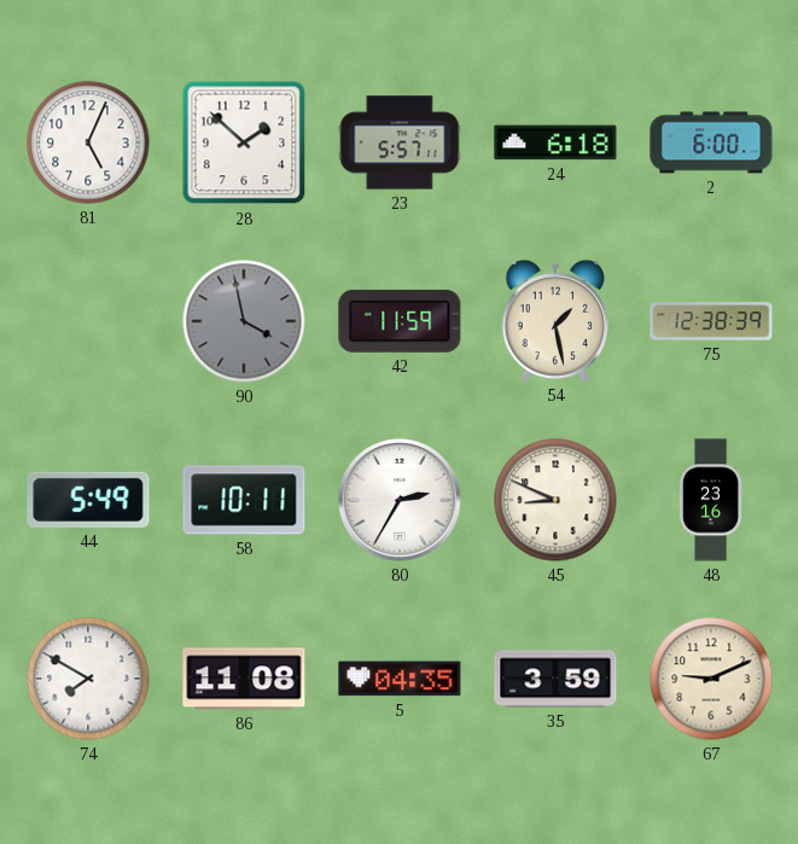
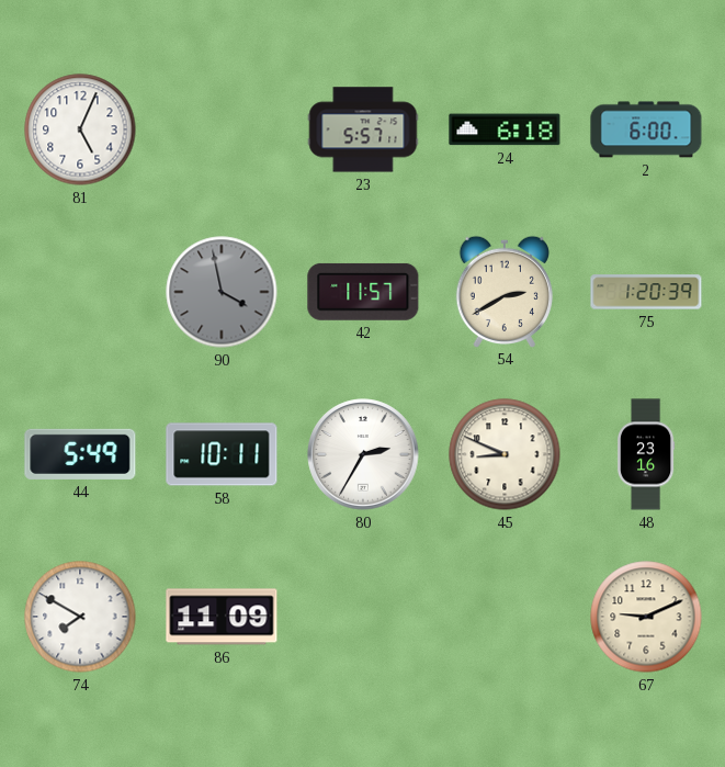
28: 1:52 -> none (244, 142)
42: 11:59 -> 11:57 (363, 292)
54: 1:28 -> 2:40 (503, 291)
75: 12:38 -> 1:20 (646, 292)
86: 11:08 -> 11:09 (222, 617)
5: 04:35 -> none (400, 679)
35: 3:59 -> none (555, 679)
